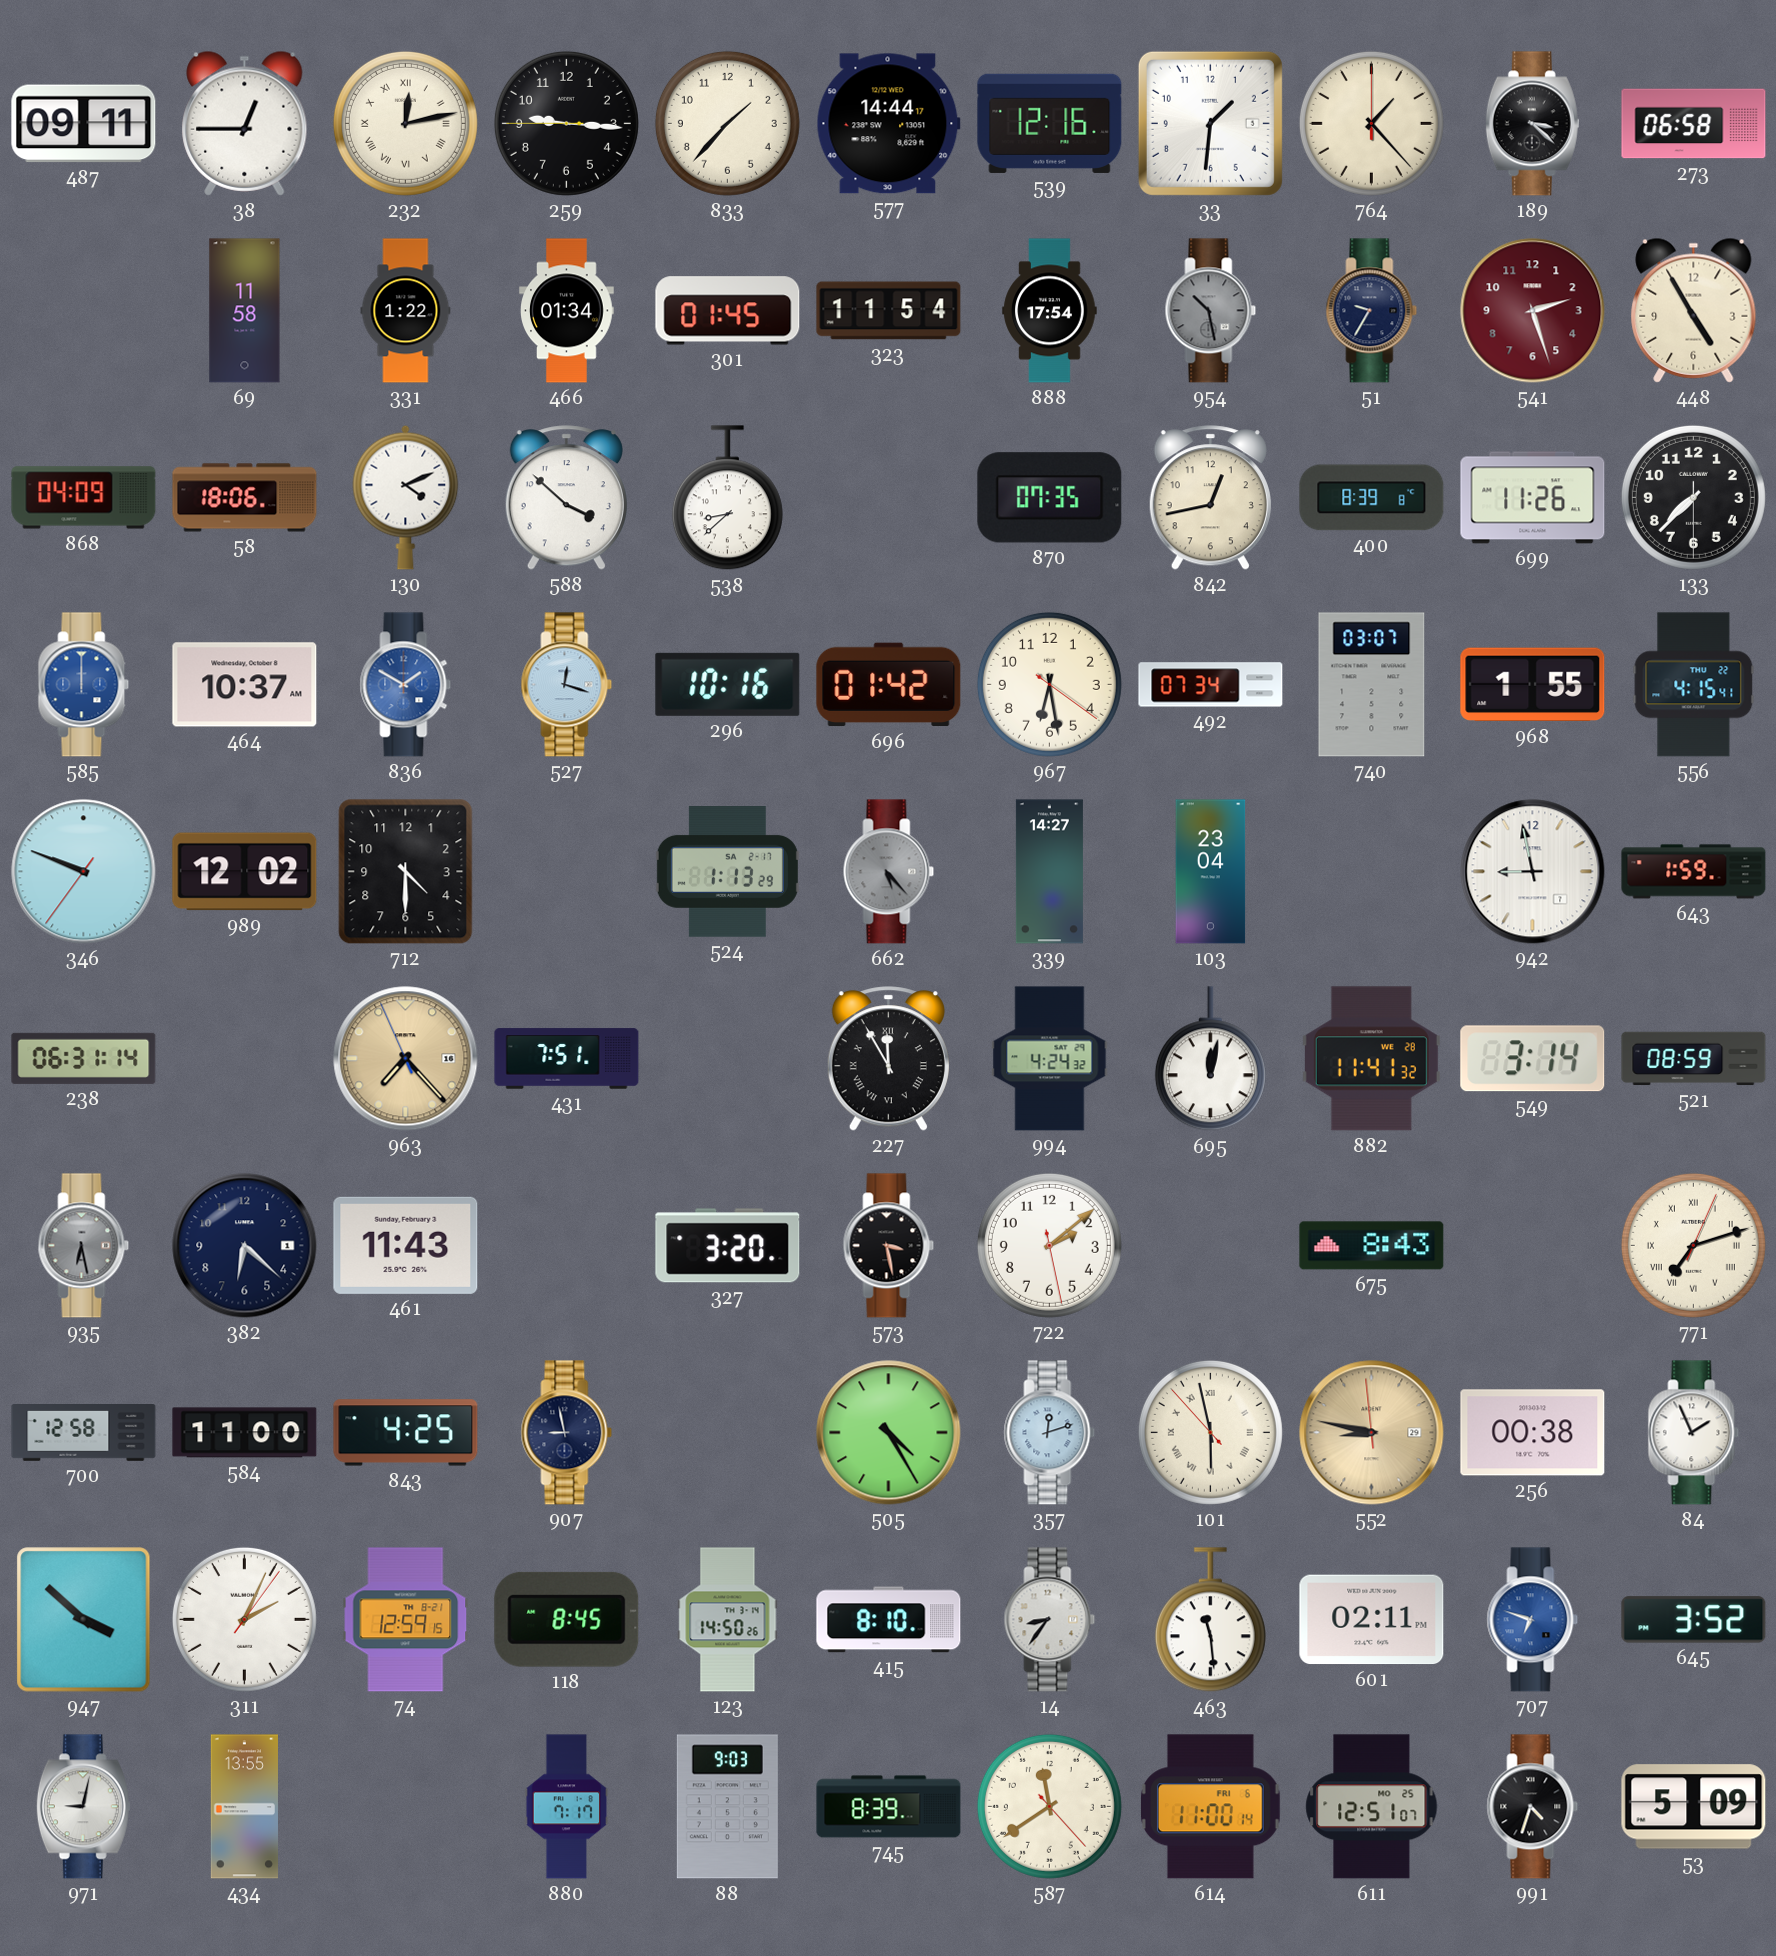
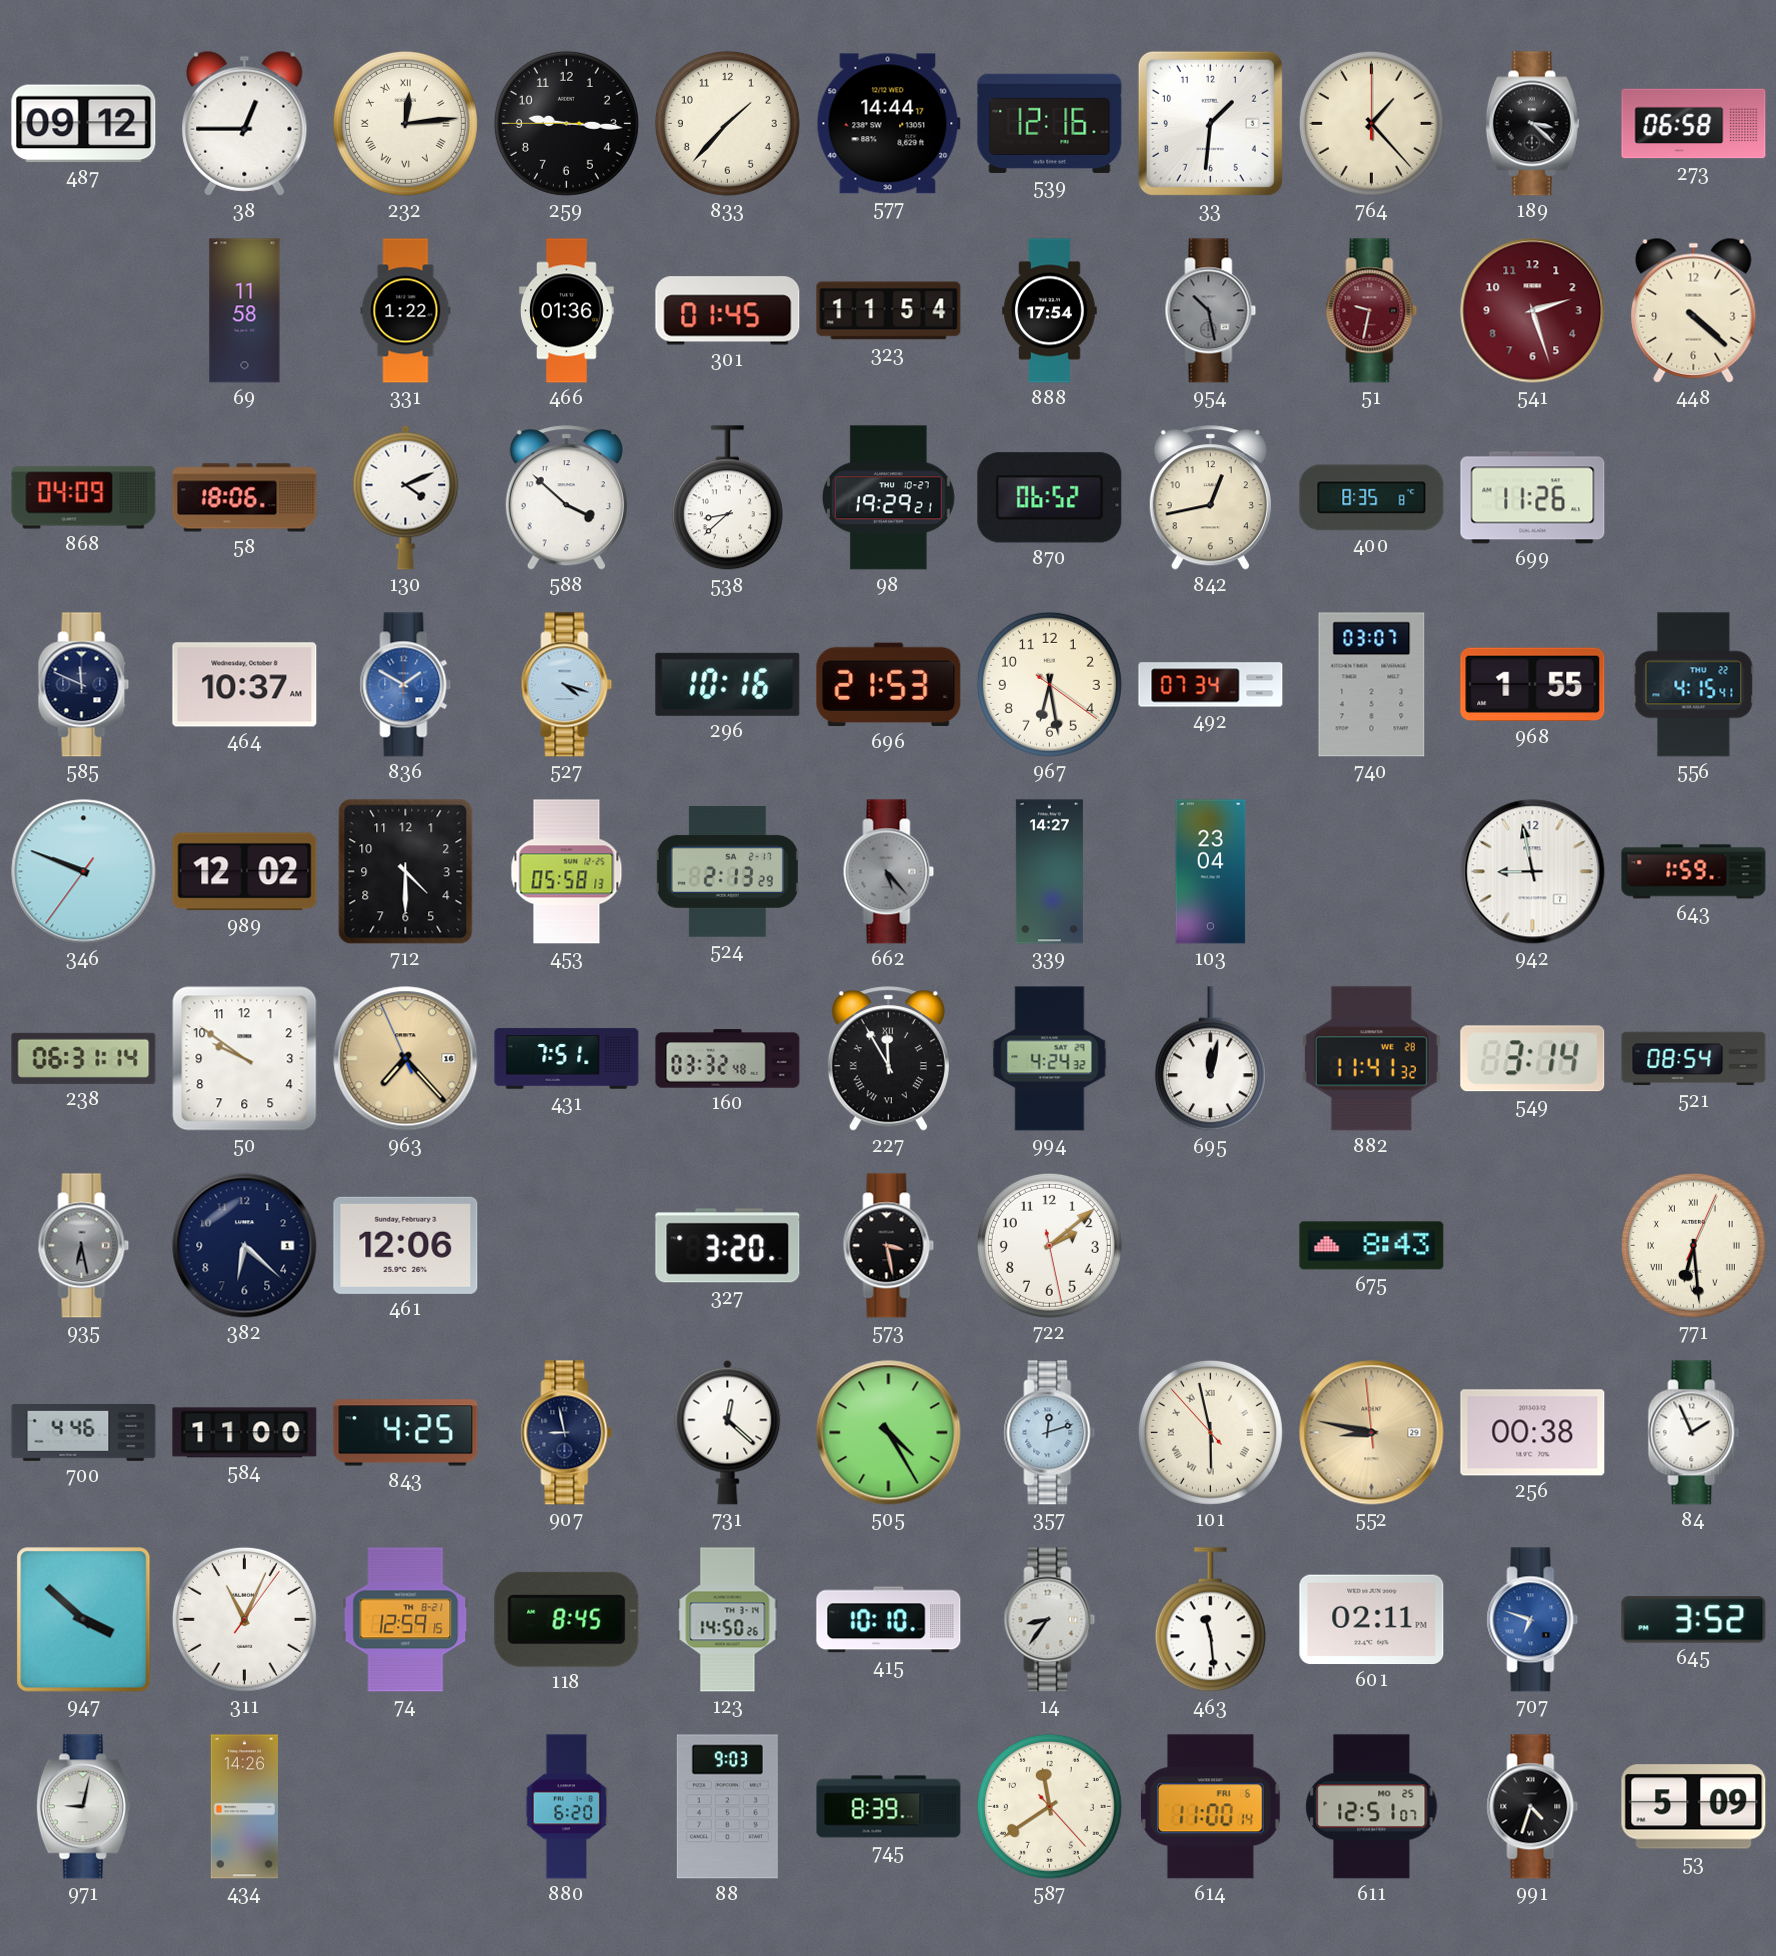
487: 09:11 -> 09:12 (84, 124)
232: 12:13 -> 12:14 (405, 123)
466: 01:34 -> 01:36 (567, 311)
51: 9:35 -> 9:32 (1372, 311)
51 dial: navy -> burgundy (1372, 311)
448: 4:55 -> 4:22 (1694, 310)
98: none -> 19:29 (888, 498)
870: 07:35 -> 06:52 (1050, 498)
400: 8:39 -> 8:35 (1372, 498)
133: 7:37 -> none (1693, 497)
585: 12:00 -> 11:49 (84, 685)
585 dial: blue -> navy (84, 685)
527: 12:18 -> 4:18 (567, 685)
696: 01:42 -> 21:53 (889, 685)
453: none -> 05:58 (567, 872)
524: 1:13 -> 2:13 (727, 872)
50: none -> 9:51 (245, 1059)
160: none -> 03:32 (728, 1059)
521: 08:59 -> 08:54 (1694, 1059)
461: 11:43 -> 12:06 (406, 1245)
771: 7:12 -> 6:29 (1693, 1245)
700: 12:58 -> 4:46 (84, 1433)
731: none -> 12:22 (728, 1432)
311: 2:04 -> 11:04 (244, 1619)
415: 8:10 -> 10:10 (889, 1620)
434: 13:55 -> 14:26 (244, 1807)
880: 7:17 -> 6:20 (567, 1807)
